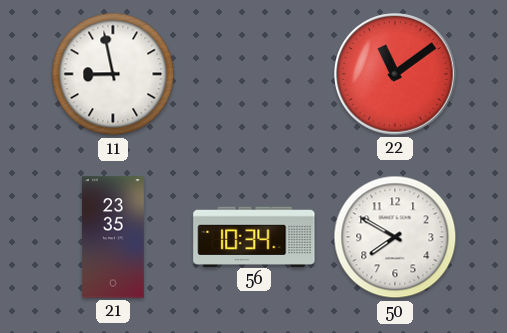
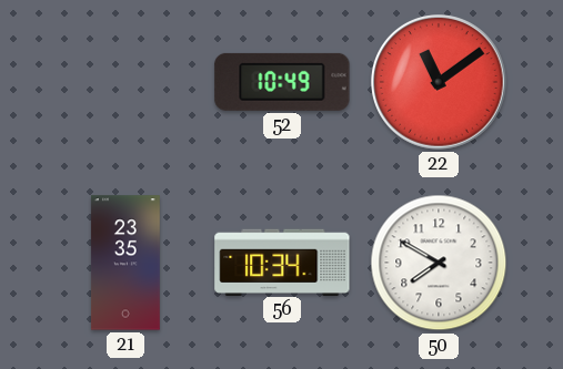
11: 8:58 -> none (113, 74)
52: none -> 10:49 (282, 82)
